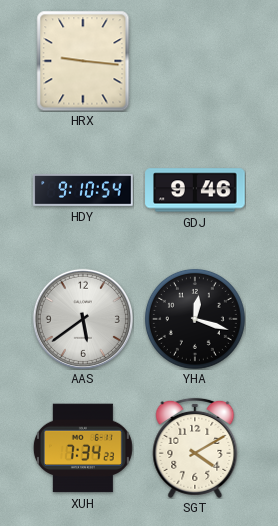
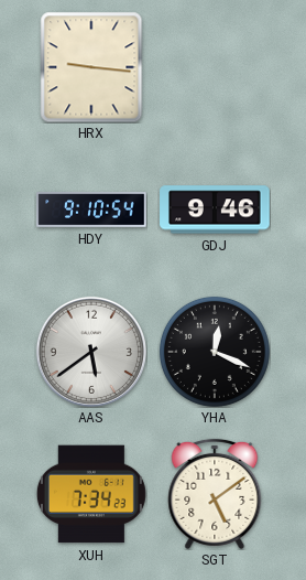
YHA: 12:18 -> 12:19 (215, 352)
SGT: 4:10 -> 5:09 (215, 494)
